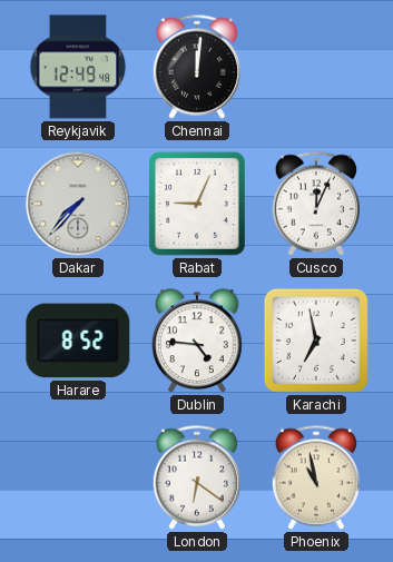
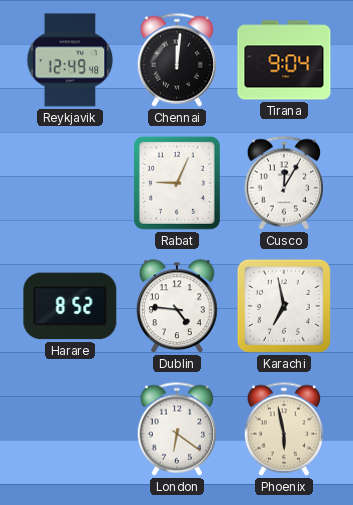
Tirana: none -> 9:04 (284, 60)
Dakar: 7:37 -> none (78, 204)
Cusco: 12:04 -> 12:05 (283, 183)
Phoenix: 10:58 -> 5:58 (283, 429)
